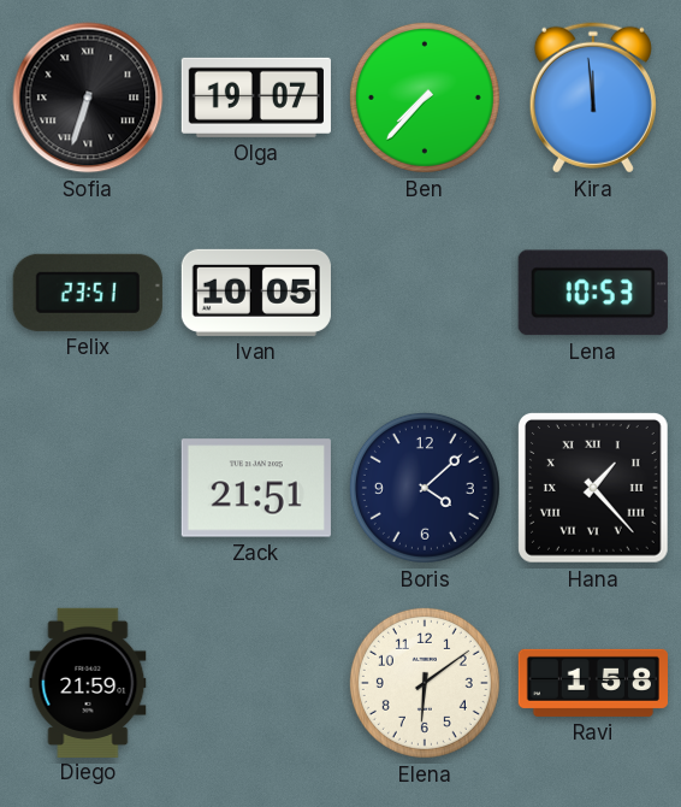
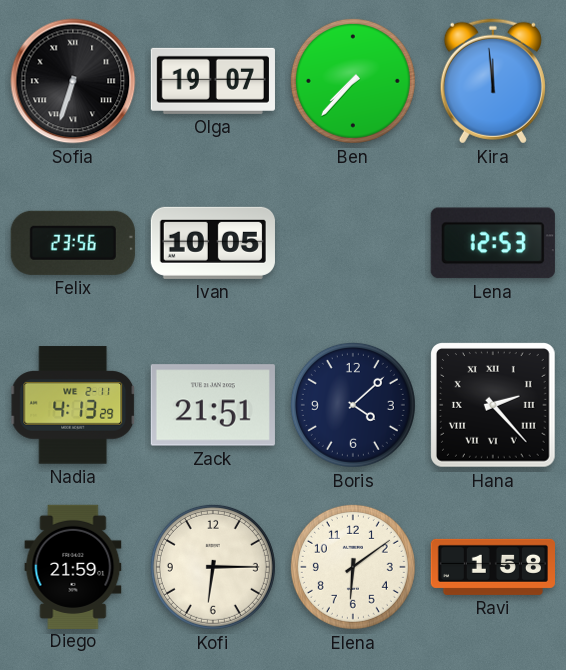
Felix: 23:51 -> 23:56 (73, 243)
Lena: 10:53 -> 12:53 (493, 243)
Nadia: none -> 4:13 (73, 405)
Hana: 1:23 -> 2:23 (494, 406)
Kofi: none -> 6:15 (213, 567)
